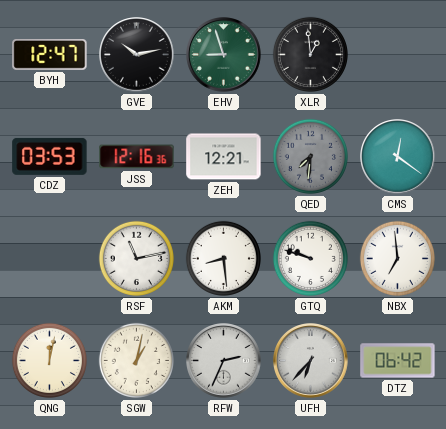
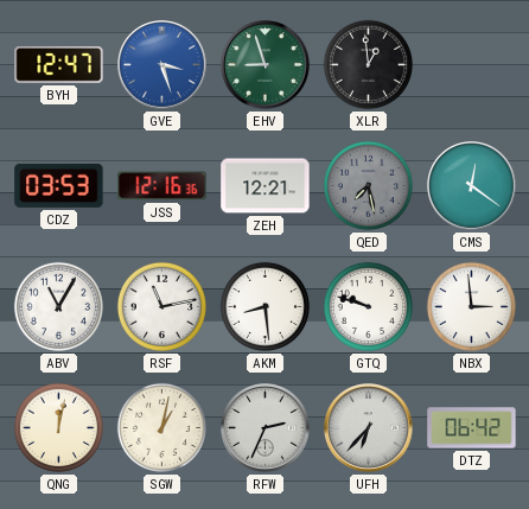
GVE: 10:13 -> 3:27 (162, 65)
GVE dial: black -> blue (162, 65)
QED: 7:31 -> 7:28 (368, 185)
ABV: none -> 11:05 (58, 306)
NBX: 6:59 -> 2:59 (471, 306)
